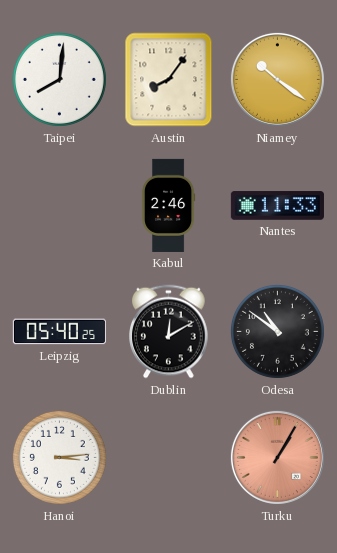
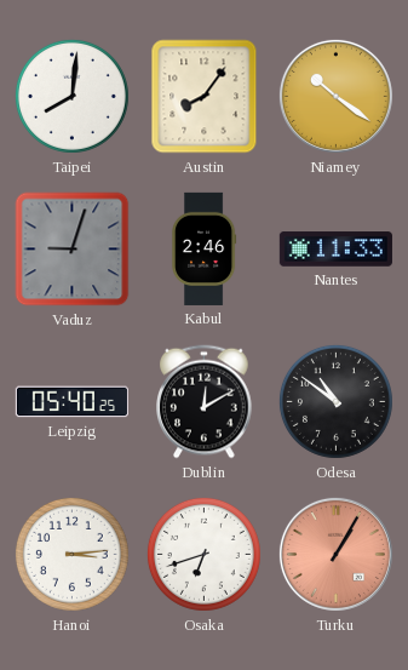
Vaduz: none -> 9:03 (73, 250)
Osaka: none -> 6:42 (203, 554)
